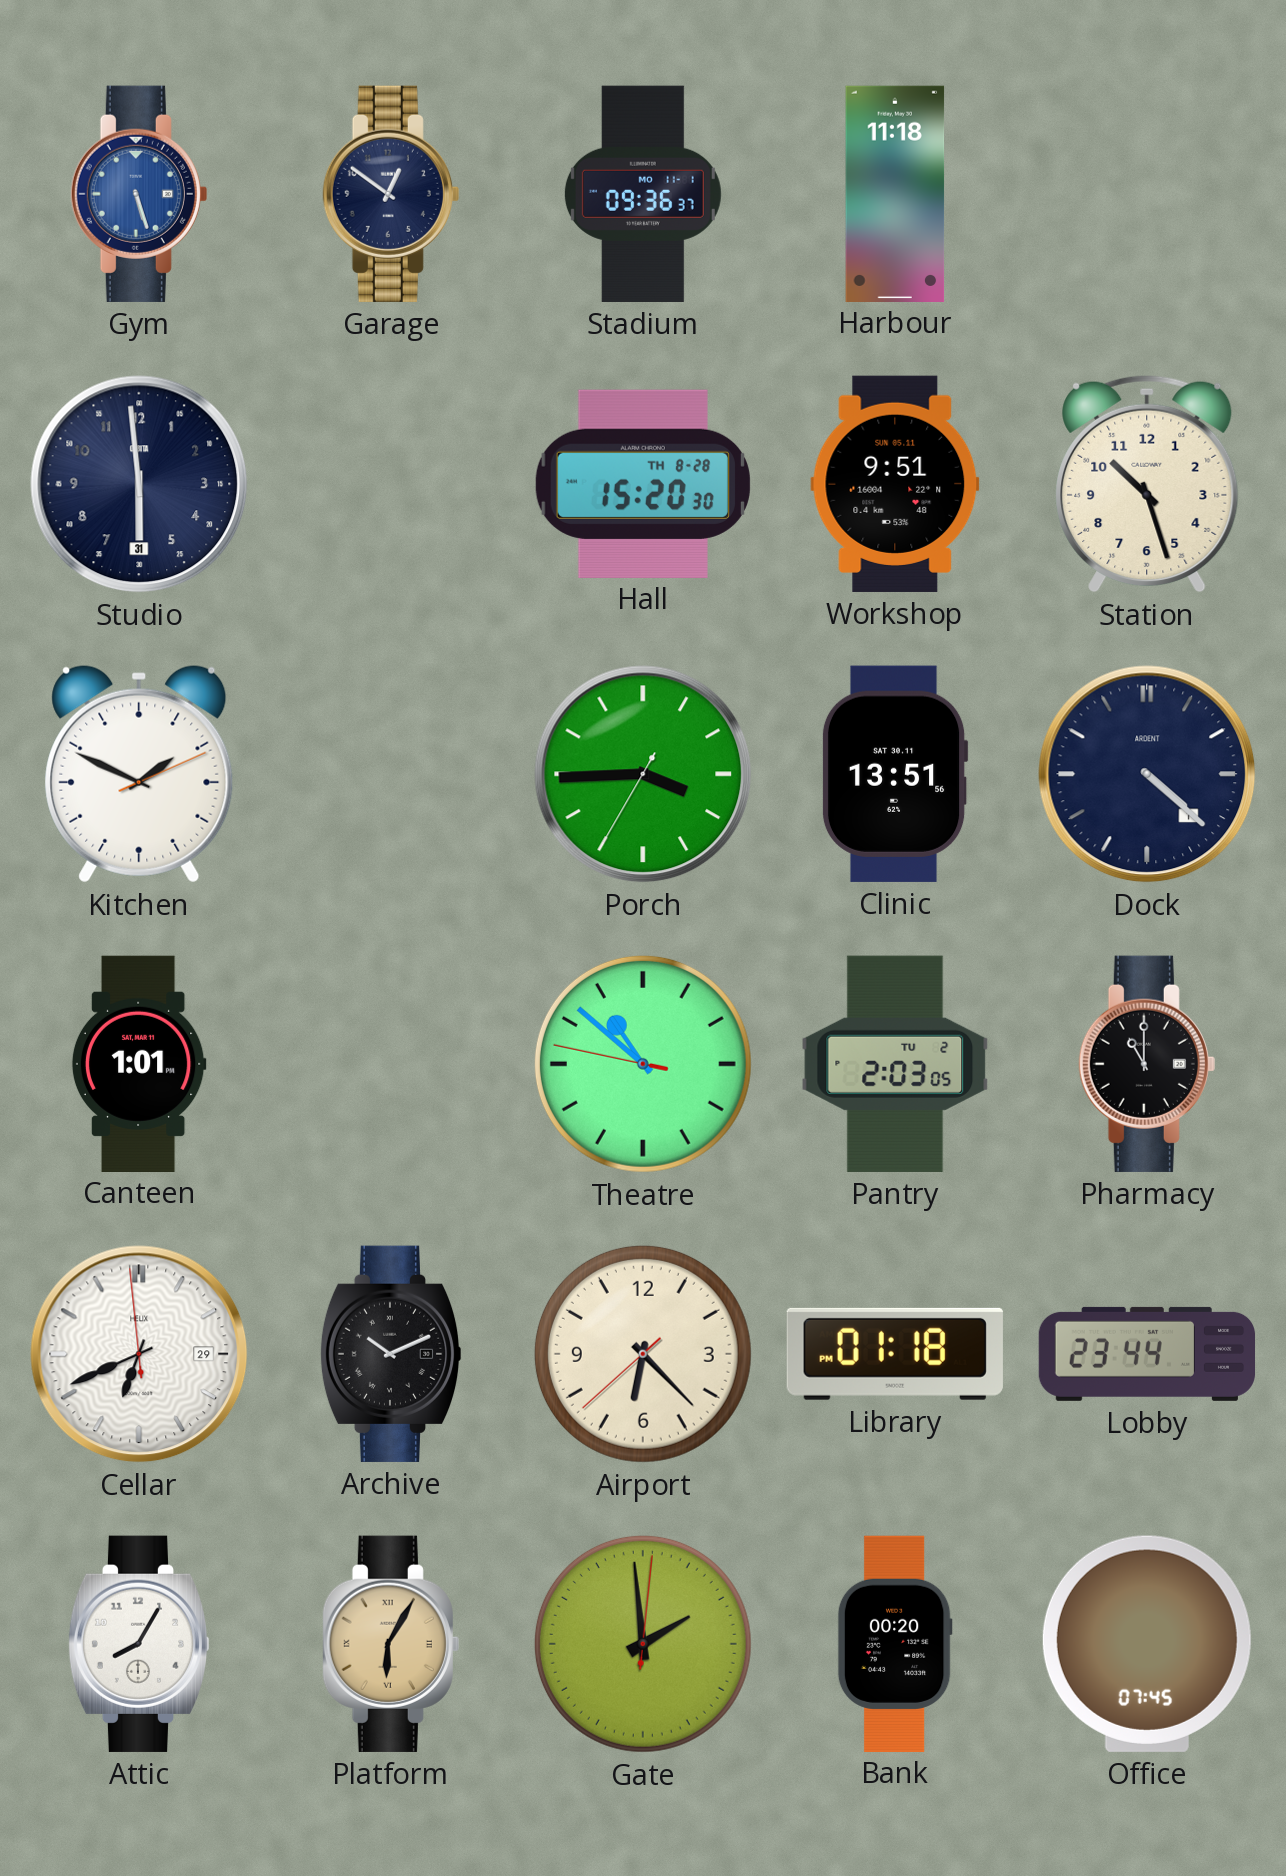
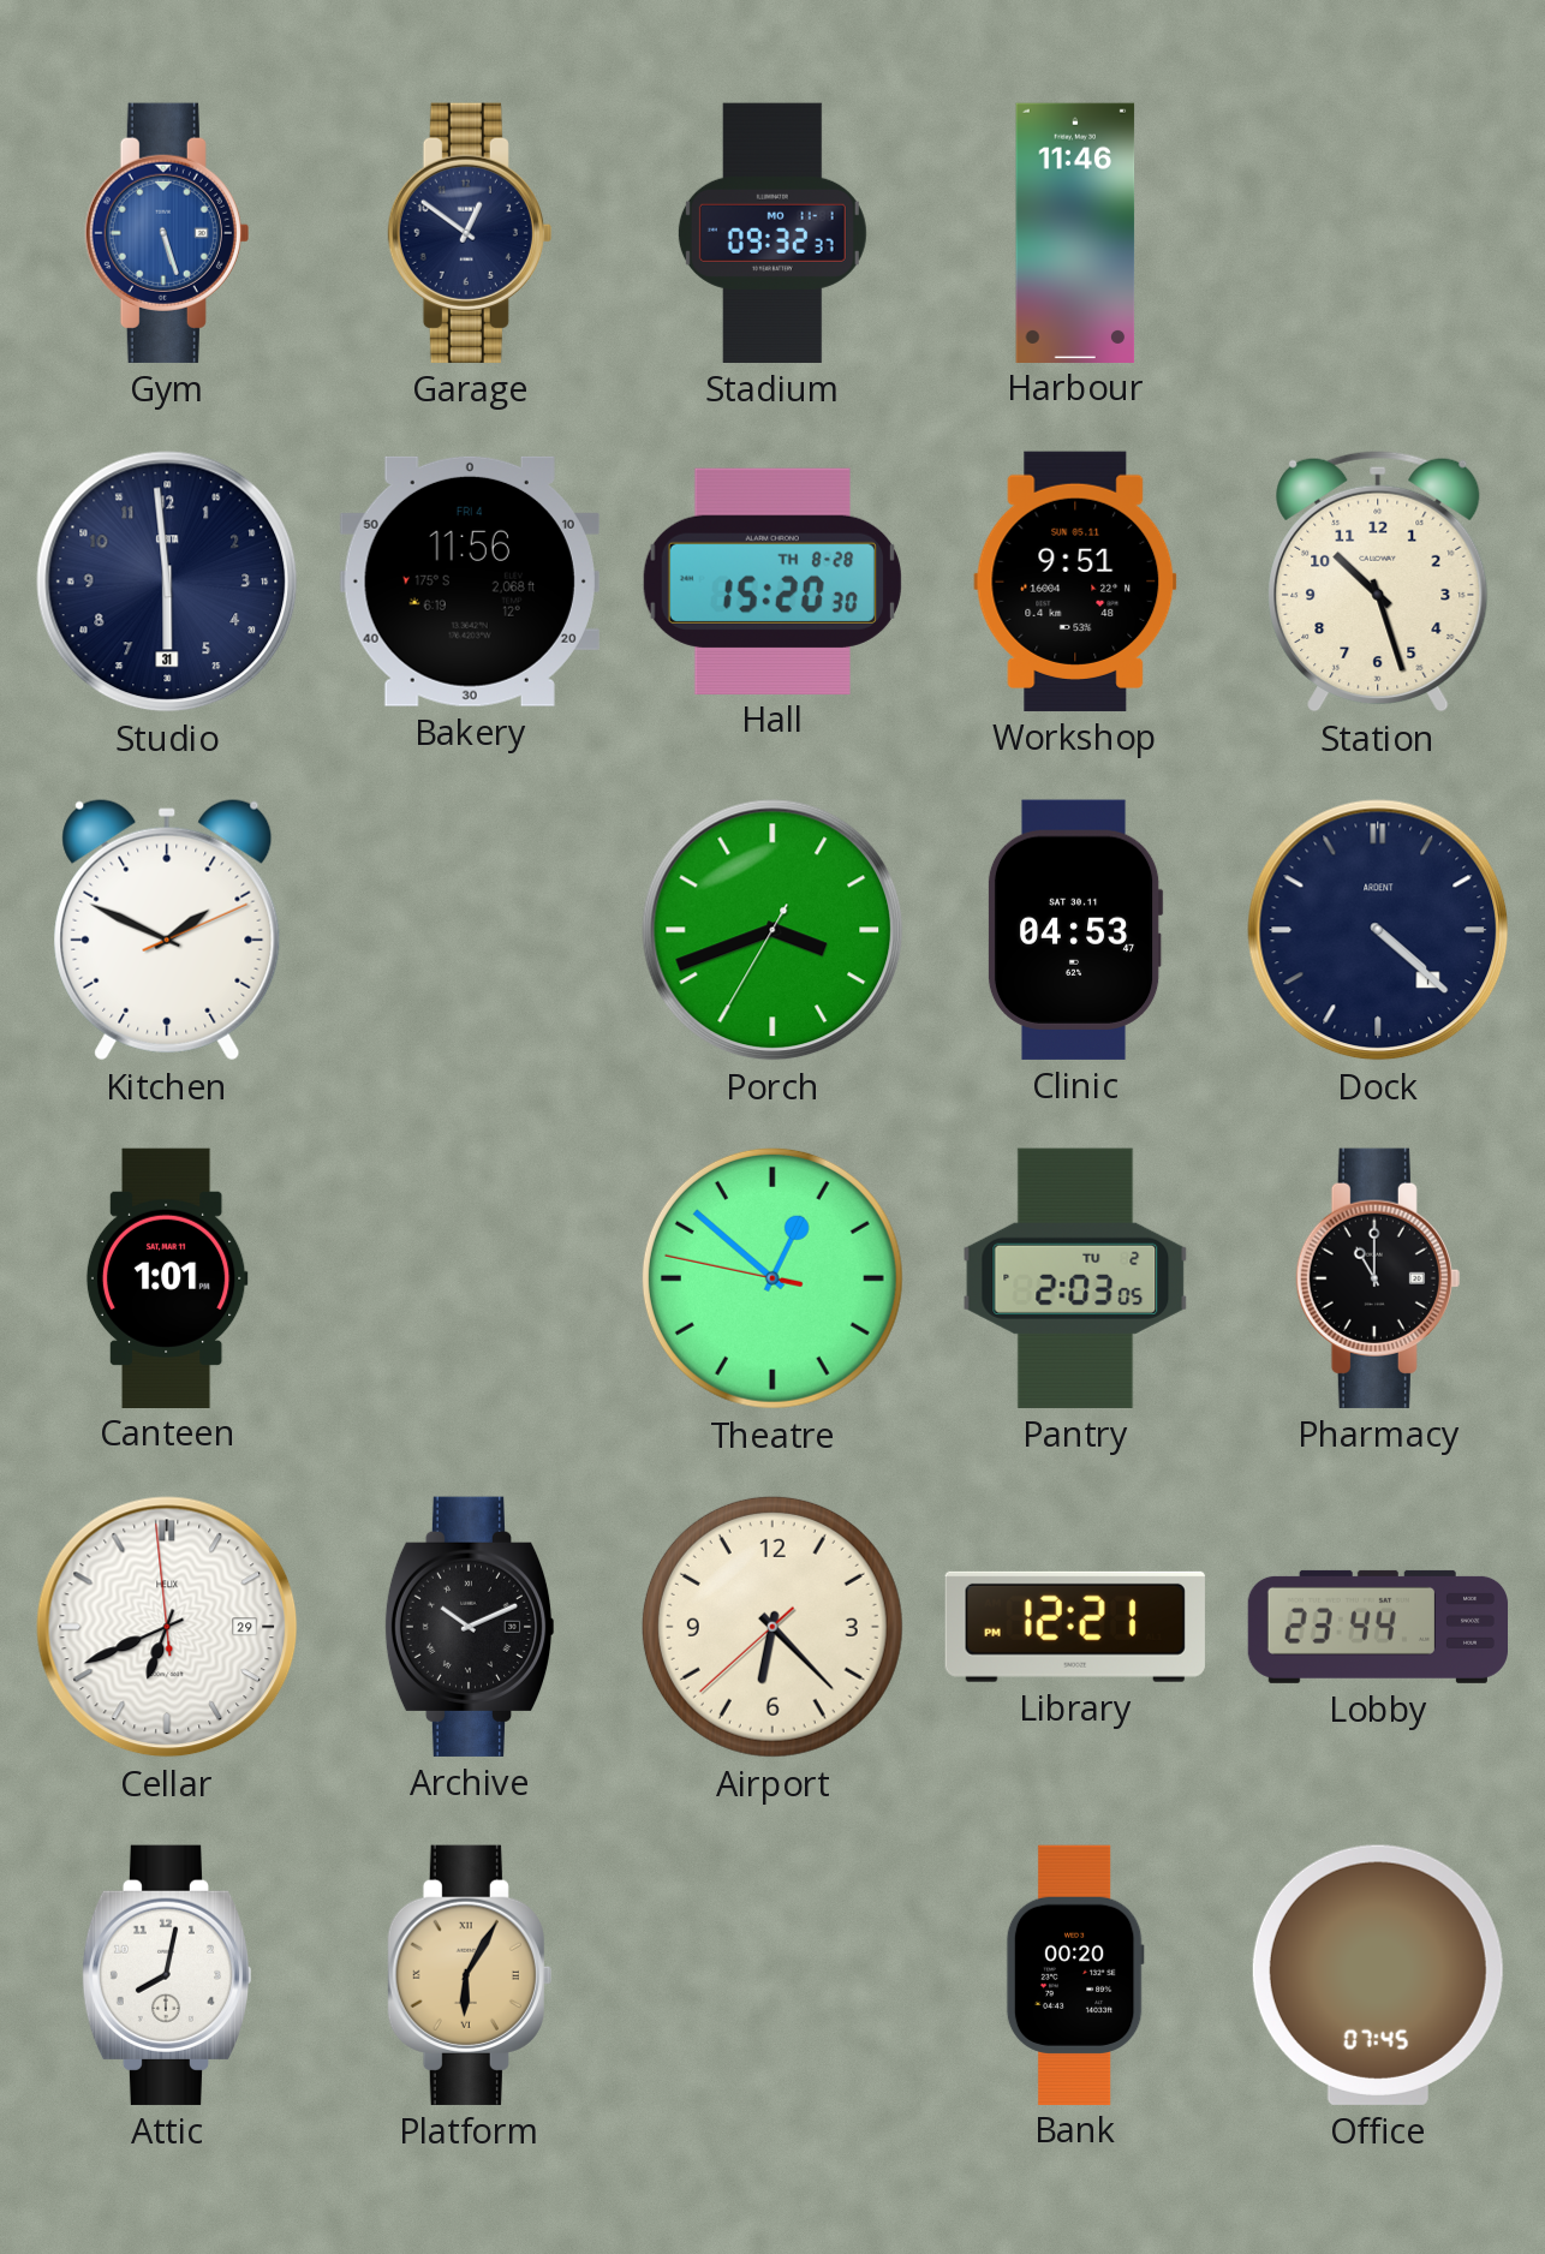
Stadium: 09:36 -> 09:32 (772, 233)
Harbour: 11:18 -> 11:46 (1075, 232)
Bakery: none -> 11:56 (470, 582)
Porch: 3:44 -> 3:41 (772, 930)
Clinic: 13:51 -> 04:53 (1075, 930)
Theatre: 10:51 -> 12:51 (772, 1278)
Library: 01:18 -> 12:21 (1075, 1627)
Attic: 8:05 -> 8:02 (167, 1975)
Gate: 1:59 -> none (643, 1644)
